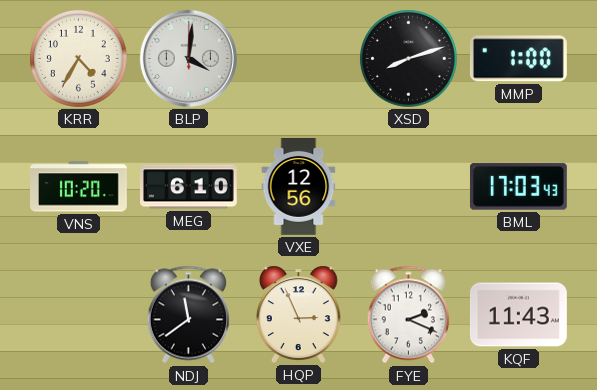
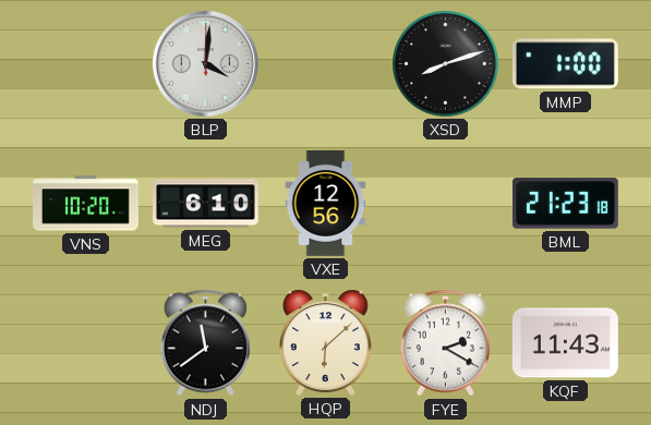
KRR: 4:35 -> none (78, 58)
BML: 17:03 -> 21:23 (565, 204)
HQP: 2:56 -> 6:08 (325, 342)
FYE: 2:19 -> 2:20 (445, 343)
